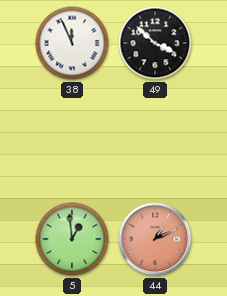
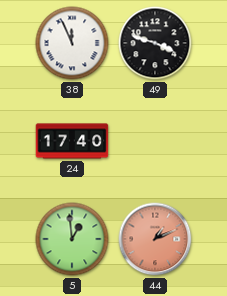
49: 3:52 -> 3:48 (155, 43)
24: none -> 17:40 (72, 141)
